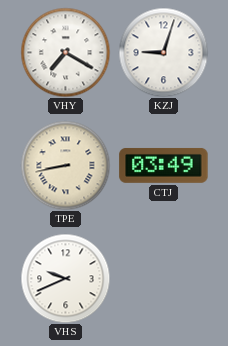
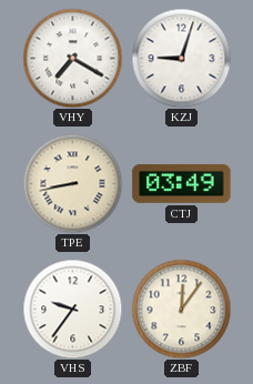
VHS: 9:41 -> 9:36 (72, 309)
ZBF: none -> 12:06 (181, 309)
